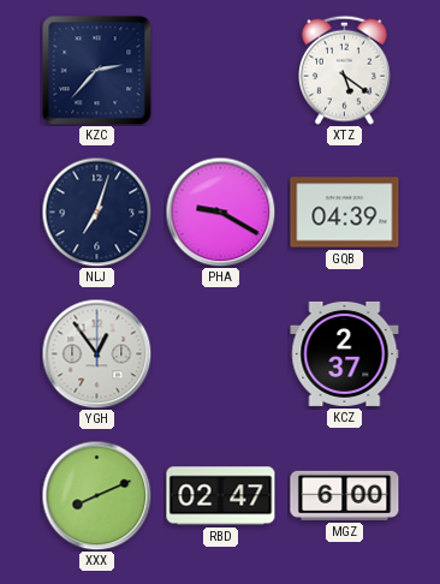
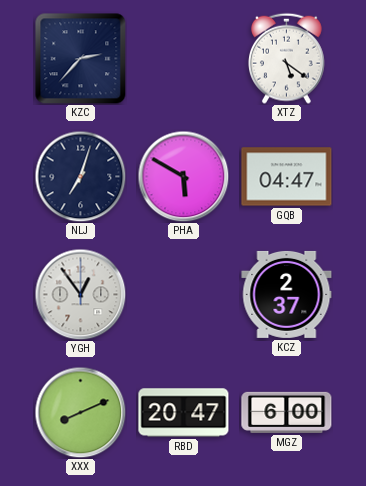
PHA: 9:20 -> 5:50 (183, 176)
GQB: 04:39 -> 04:47 (287, 177)
RBD: 02:47 -> 20:47 (184, 413)
